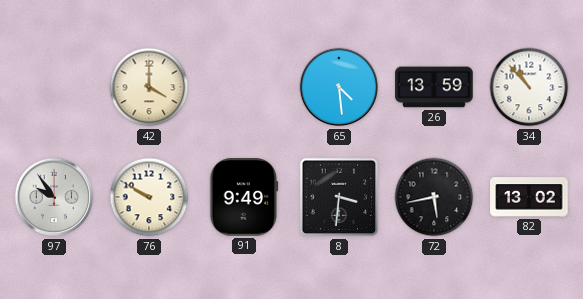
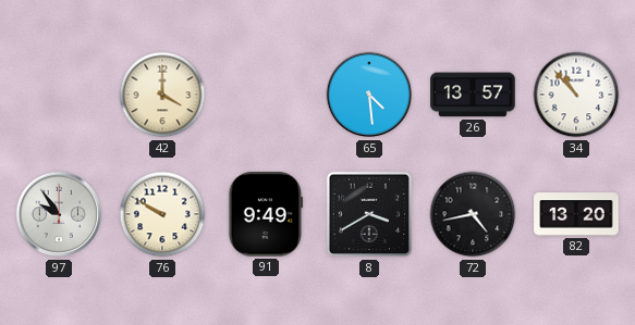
26: 13:59 -> 13:57 (473, 95)
8: 3:31 -> 3:40 (369, 214)
72: 5:43 -> 4:43 (473, 214)
82: 13:02 -> 13:20 (576, 214)
